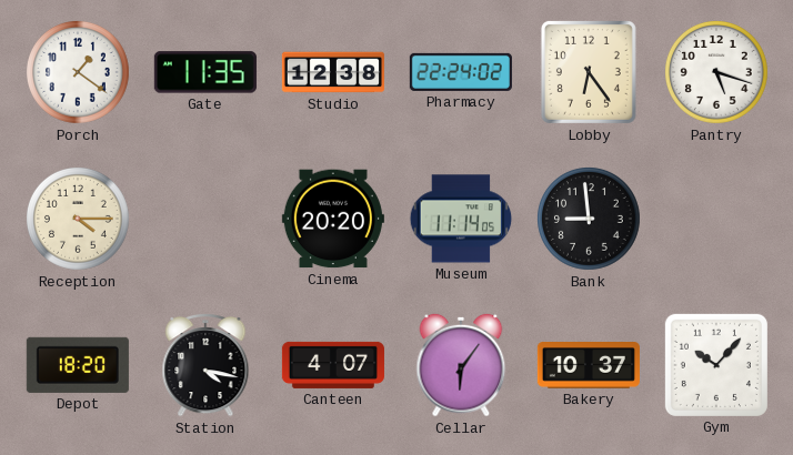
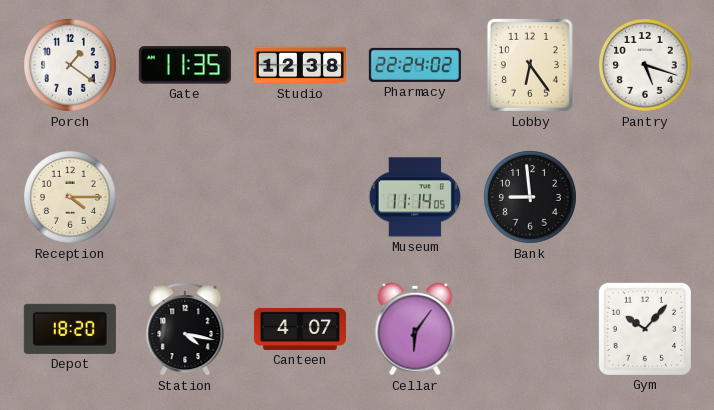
Cinema: 20:20 -> none (333, 219)
Bakery: 10:37 -> none (589, 366)
